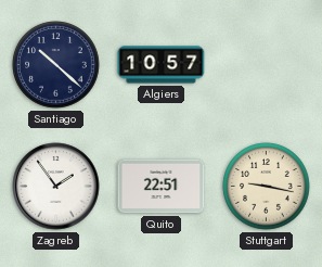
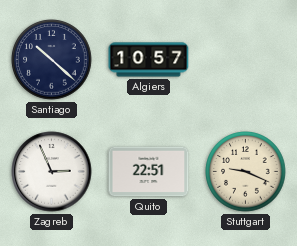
Zagreb: 1:54 -> 2:56 (52, 172)
Stuttgart: 9:17 -> 9:19 (246, 172)
